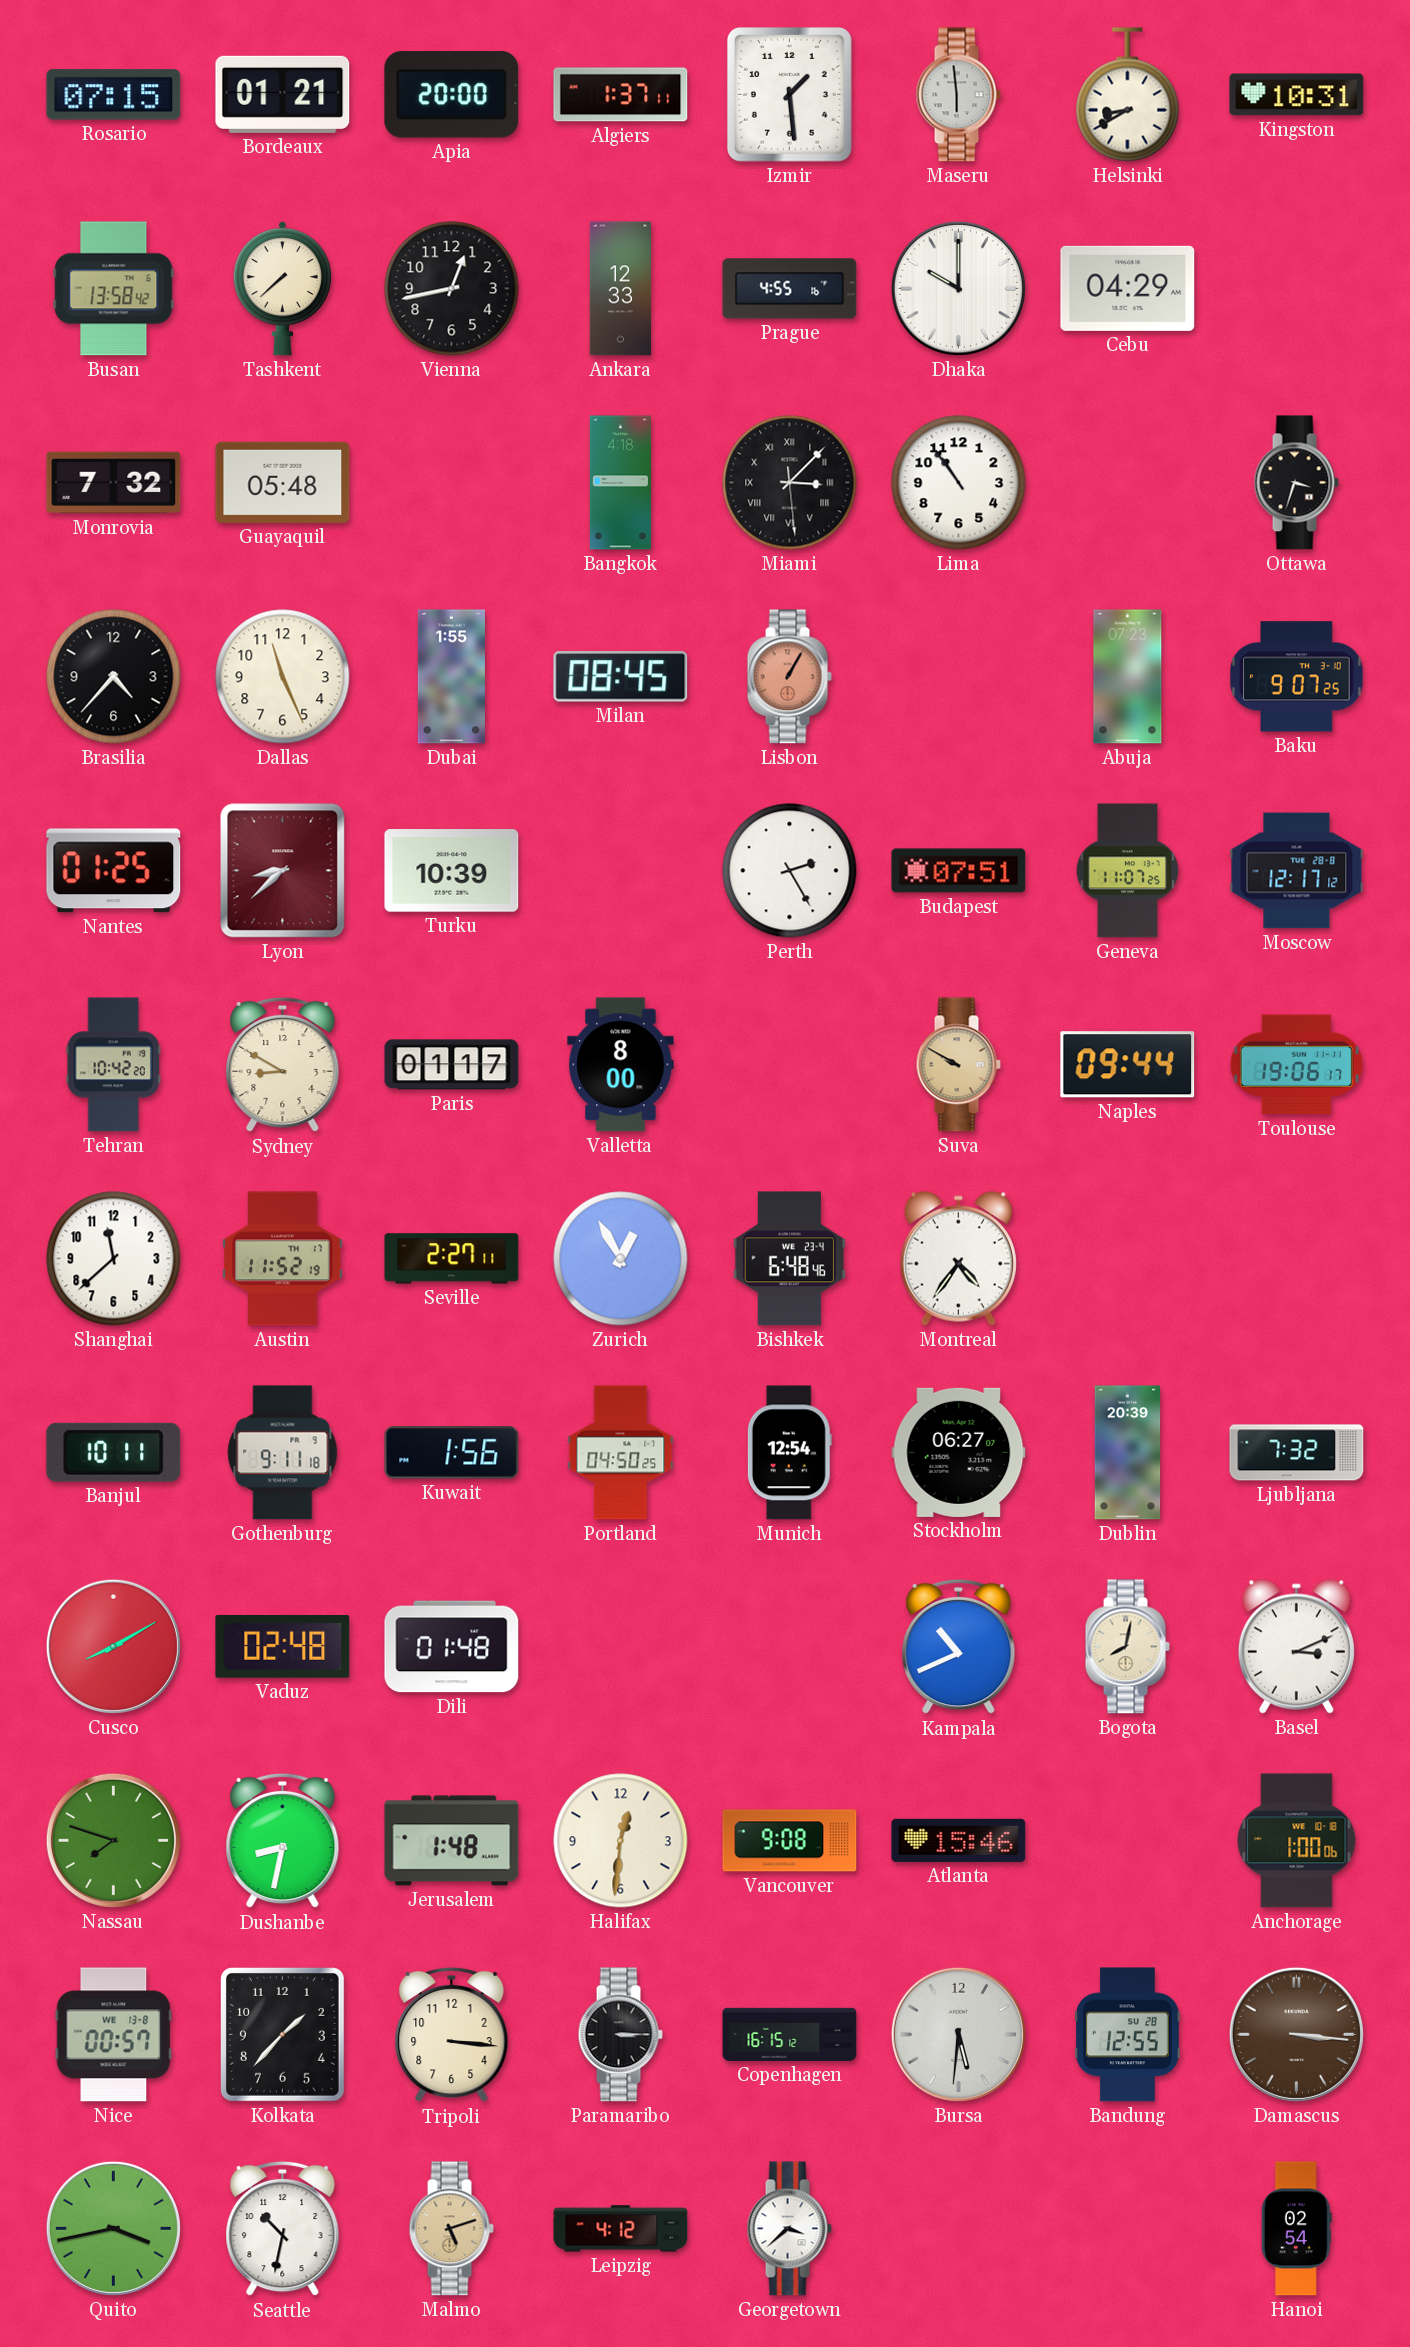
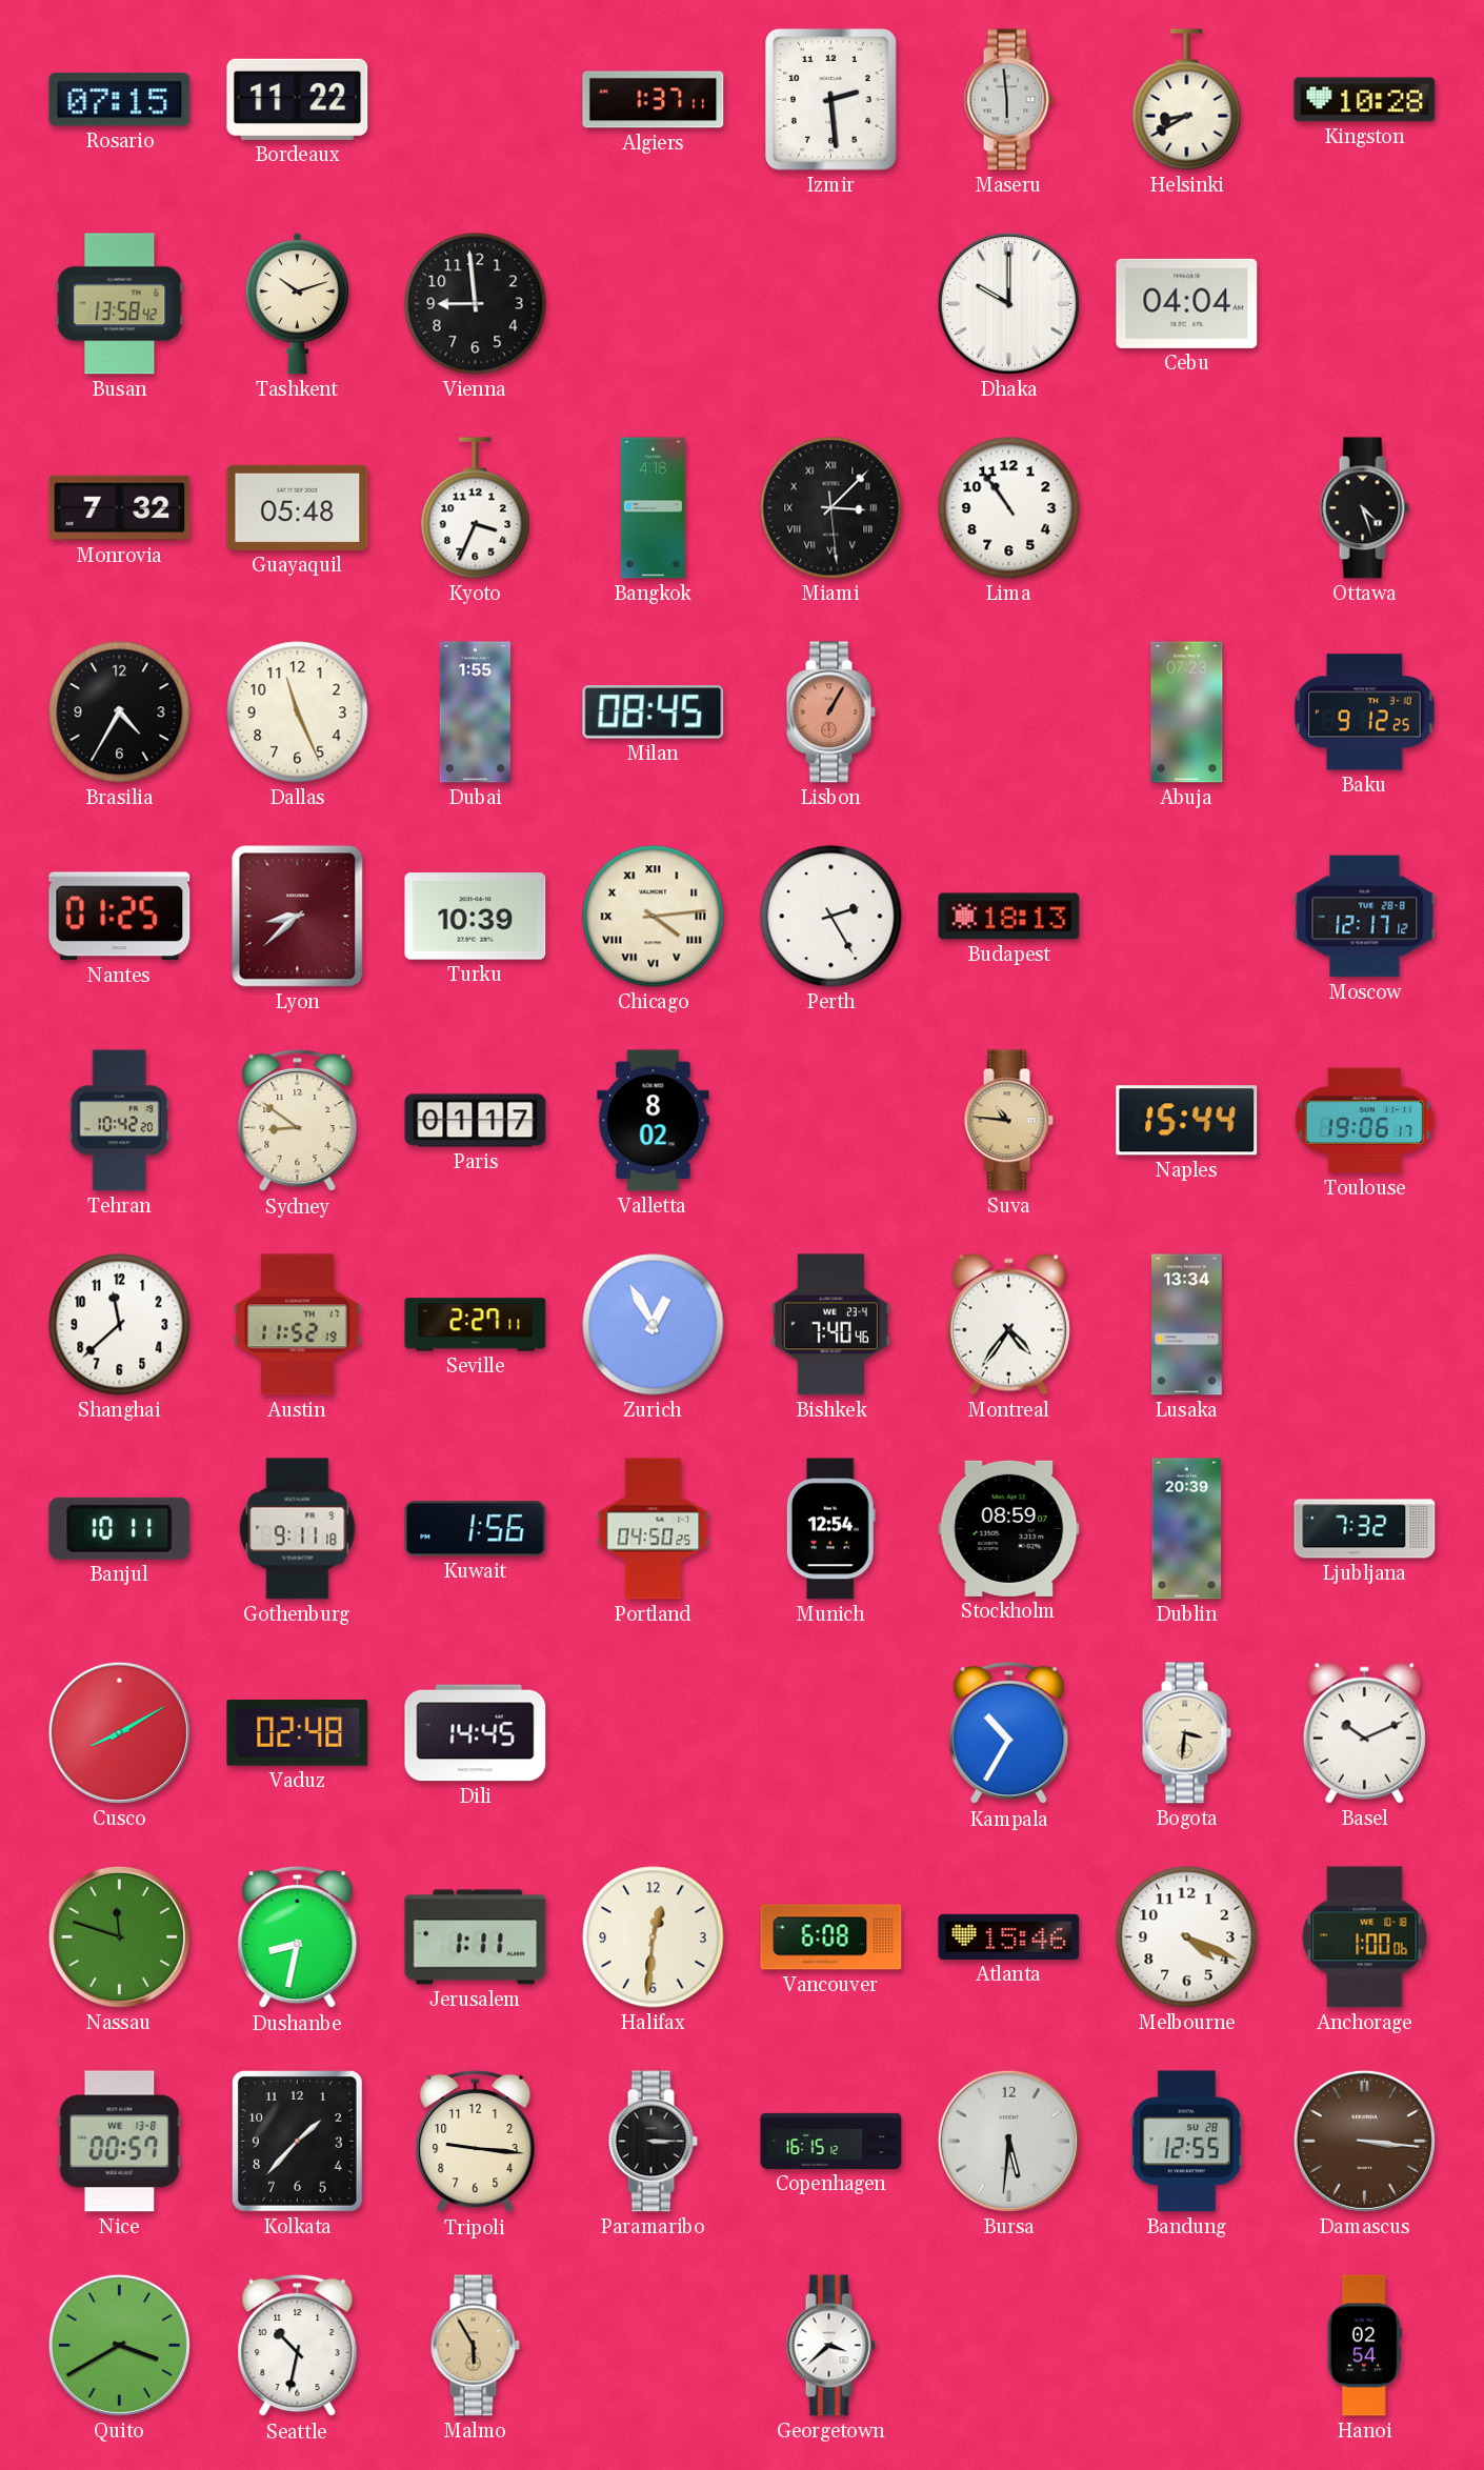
Bordeaux: 01:21 -> 11:22 (298, 99)
Apia: 20:00 -> none (452, 95)
Izmir: 1:29 -> 2:29 (830, 100)
Kingston: 10:31 -> 10:28 (1365, 100)
Tashkent: 7:38 -> 10:12 (297, 303)
Vienna: 12:43 -> 8:59 (476, 304)
Ankara: 12:33 -> none (621, 289)
Prague: 4:55 -> none (790, 289)
Cebu: 04:29 -> 04:04 (1187, 303)
Kyoto: none -> 3:34 (476, 508)
Ottawa: 3:33 -> 4:27 (1364, 508)
Brasilia: 4:37 -> 4:35 (120, 712)
Baku: 9:07 -> 9:12 (1365, 712)
Chicago: none -> 4:14 (654, 917)
Budapest: 07:51 -> 18:13 (1009, 917)
Geneva: 11:07 -> none (1128, 871)
Sydney: 8:50 -> 8:51 (298, 1121)
Valletta: 8:00 -> 8:02 (654, 1121)
Suva: 9:50 -> 10:46 (1008, 1121)
Naples: 09:44 -> 15:44 (1187, 1121)
Bishkek: 6:48 -> 7:40 (830, 1325)
Lusaka: none -> 13:34 (1187, 1325)
Stockholm: 06:27 -> 08:59 (1009, 1528)
Dili: 01:48 -> 14:45 (476, 1733)
Kampala: 10:41 -> 10:35 (1009, 1733)
Bogota: 8:02 -> 3:31 (1186, 1733)
Basel: 3:11 -> 10:11 (1364, 1732)
Nassau: 7:48 -> 11:48 (119, 1936)
Jerusalem: 1:48 -> 1:11 (476, 1937)
Vancouver: 9:08 -> 6:08 (831, 1937)
Melbourne: none -> 4:19 (1187, 1937)
Tripoli: 3:16 -> 9:16 (476, 2142)
Quito: 3:43 -> 3:40 (119, 2345)
Malmo: 5:12 -> 5:55 (475, 2346)
Leipzig: 4:12 -> none (621, 2229)
